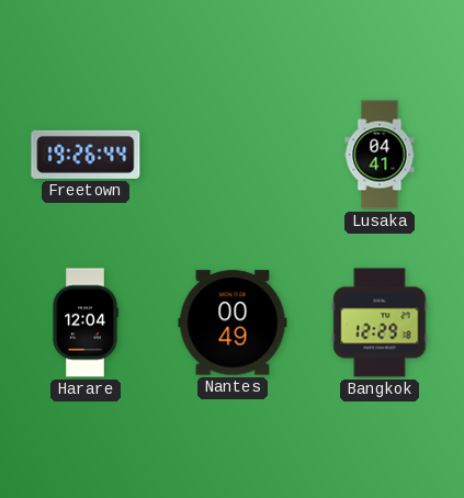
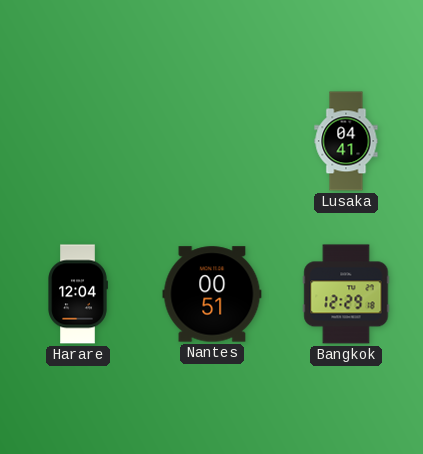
Freetown: 19:26 -> none (86, 155)
Nantes: 00:49 -> 00:51 (212, 294)
